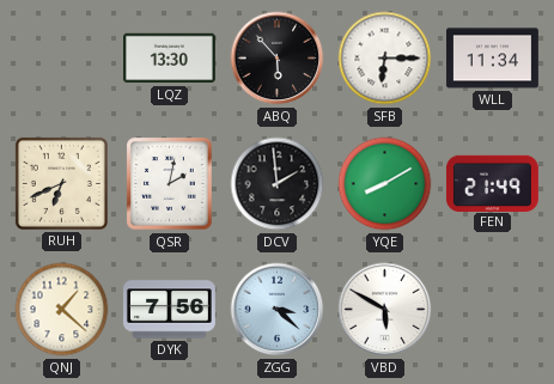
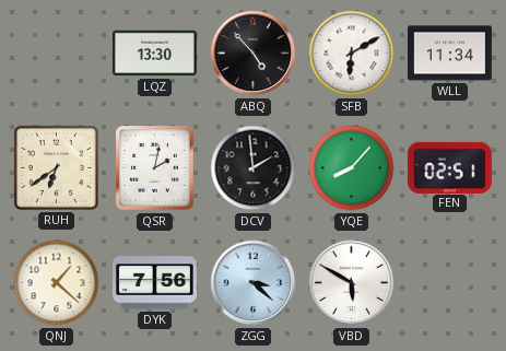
ABQ: 5:53 -> 4:53 (254, 54)
SFB: 6:15 -> 6:10 (352, 54)
RUH: 6:41 -> 6:39 (56, 167)
YQE: 8:10 -> 8:07 (352, 168)
FEN: 21:49 -> 02:51 (449, 167)
